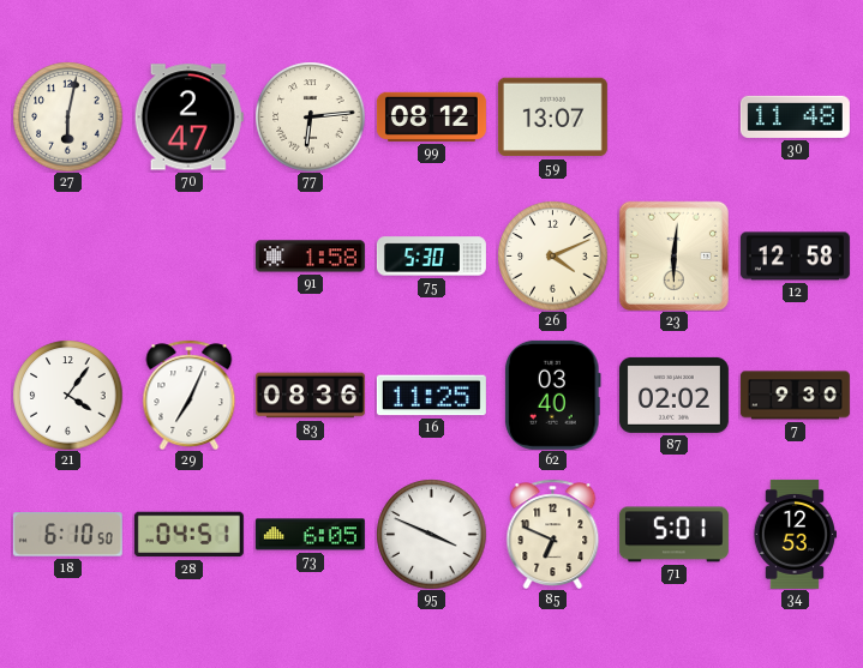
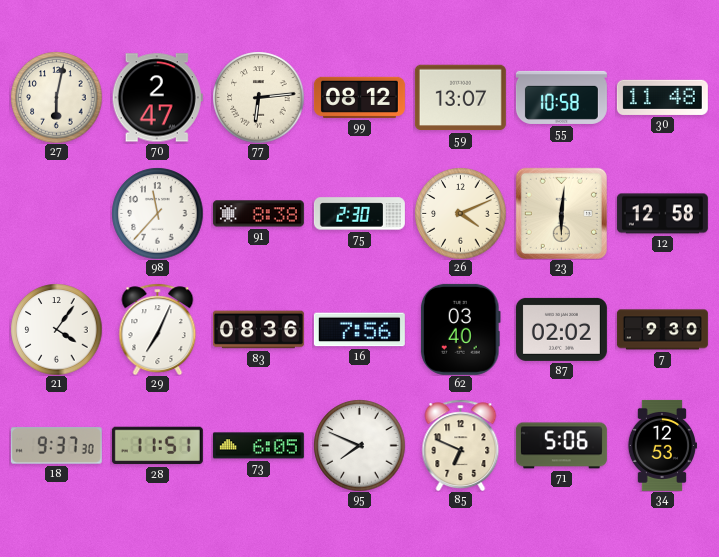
55: none -> 10:58 (561, 97)
98: none -> 11:37 (157, 213)
91: 1:58 -> 8:38 (258, 214)
75: 5:30 -> 2:30 (359, 214)
16: 11:25 -> 7:56 (359, 330)
18: 6:10 -> 9:37 (56, 446)
28: 04:51 -> 11:51 (157, 446)
95: 3:49 -> 7:49 (359, 445)
71: 5:01 -> 5:06 (561, 446)
